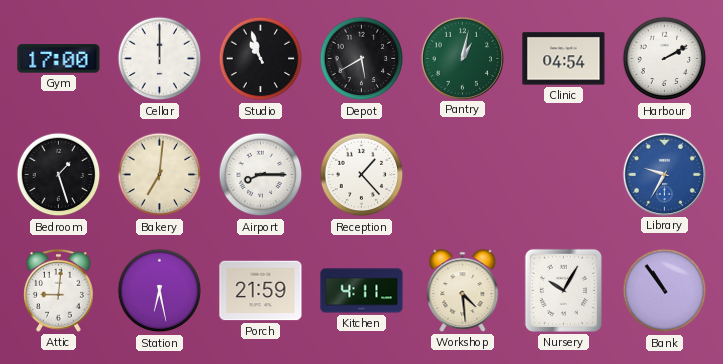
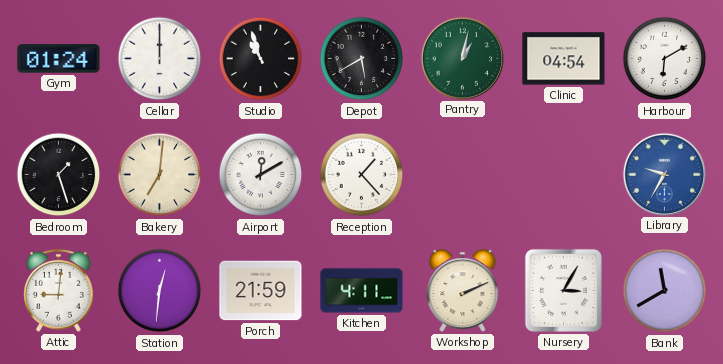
Gym: 17:00 -> 01:24 (59, 59)
Harbour: 2:10 -> 6:10 (665, 59)
Airport: 8:15 -> 12:10 (261, 175)
Station: 6:28 -> 12:31 (160, 291)
Workshop: 4:29 -> 2:11 (463, 291)
Nursery: 10:05 -> 3:05 (563, 290)
Bank: 10:54 -> 11:40 (665, 291)
